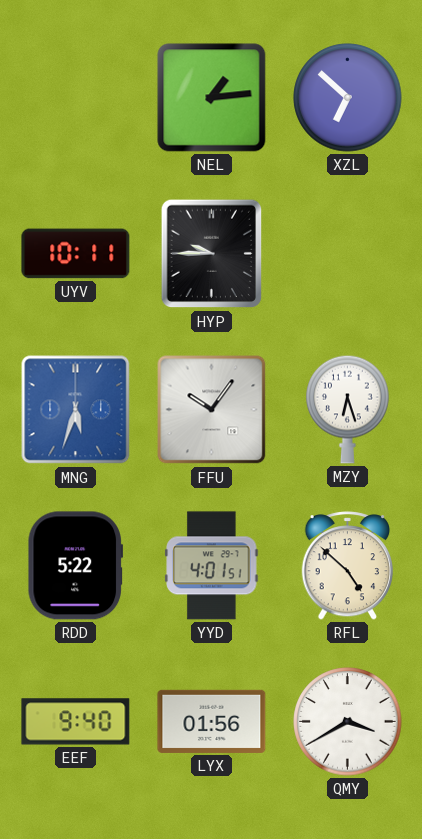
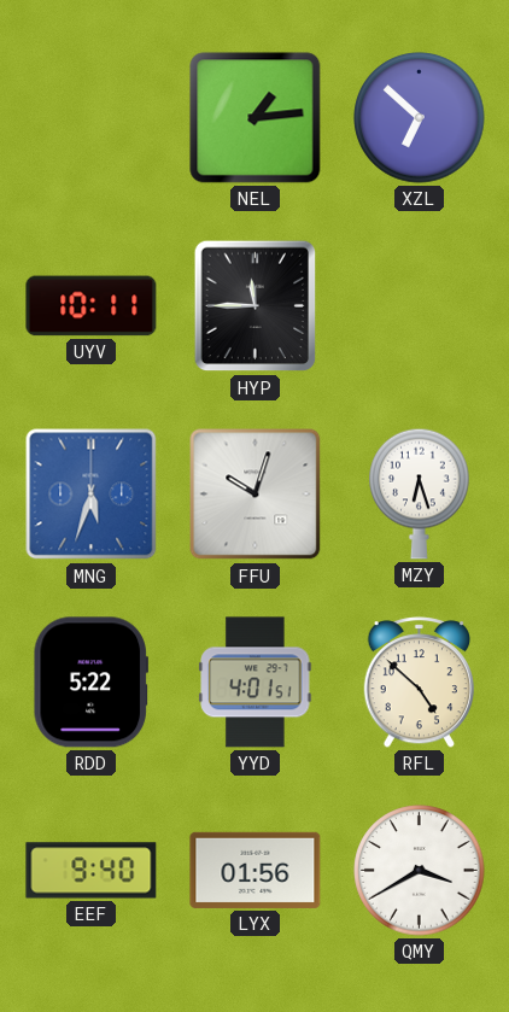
HYP: 9:45 -> 11:45 (256, 306)
FFU: 10:06 -> 10:03 (256, 495)
